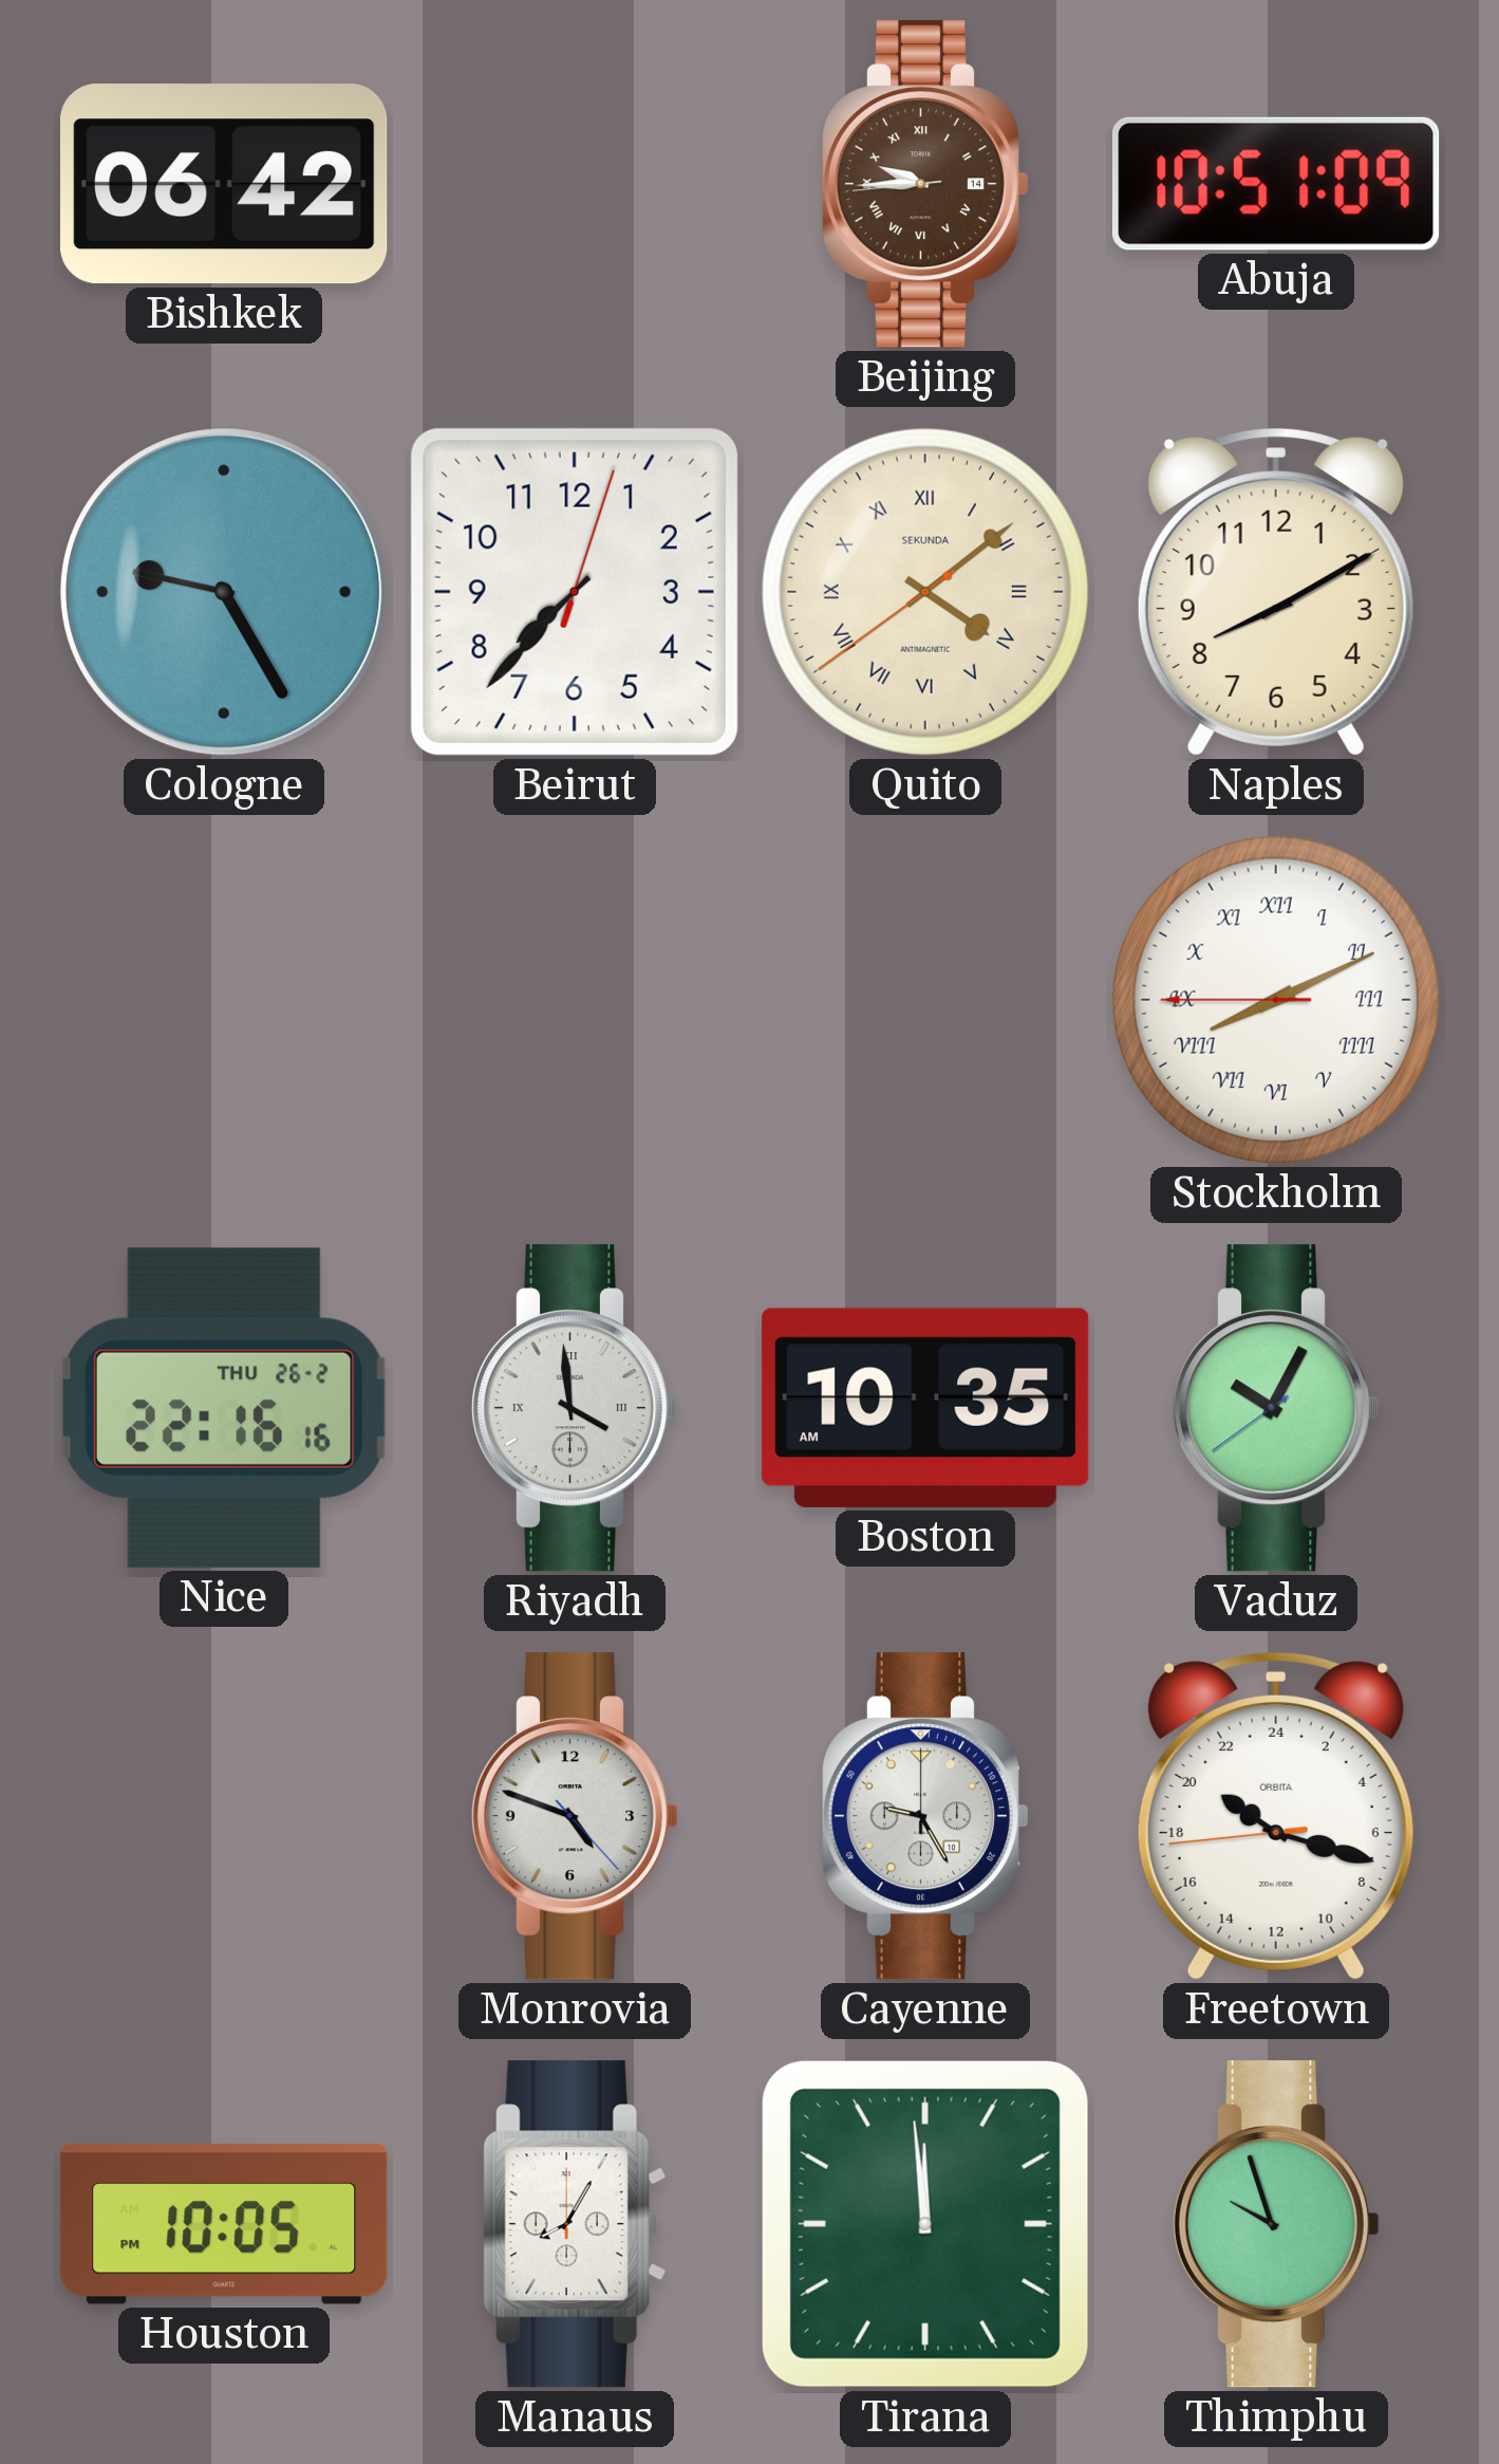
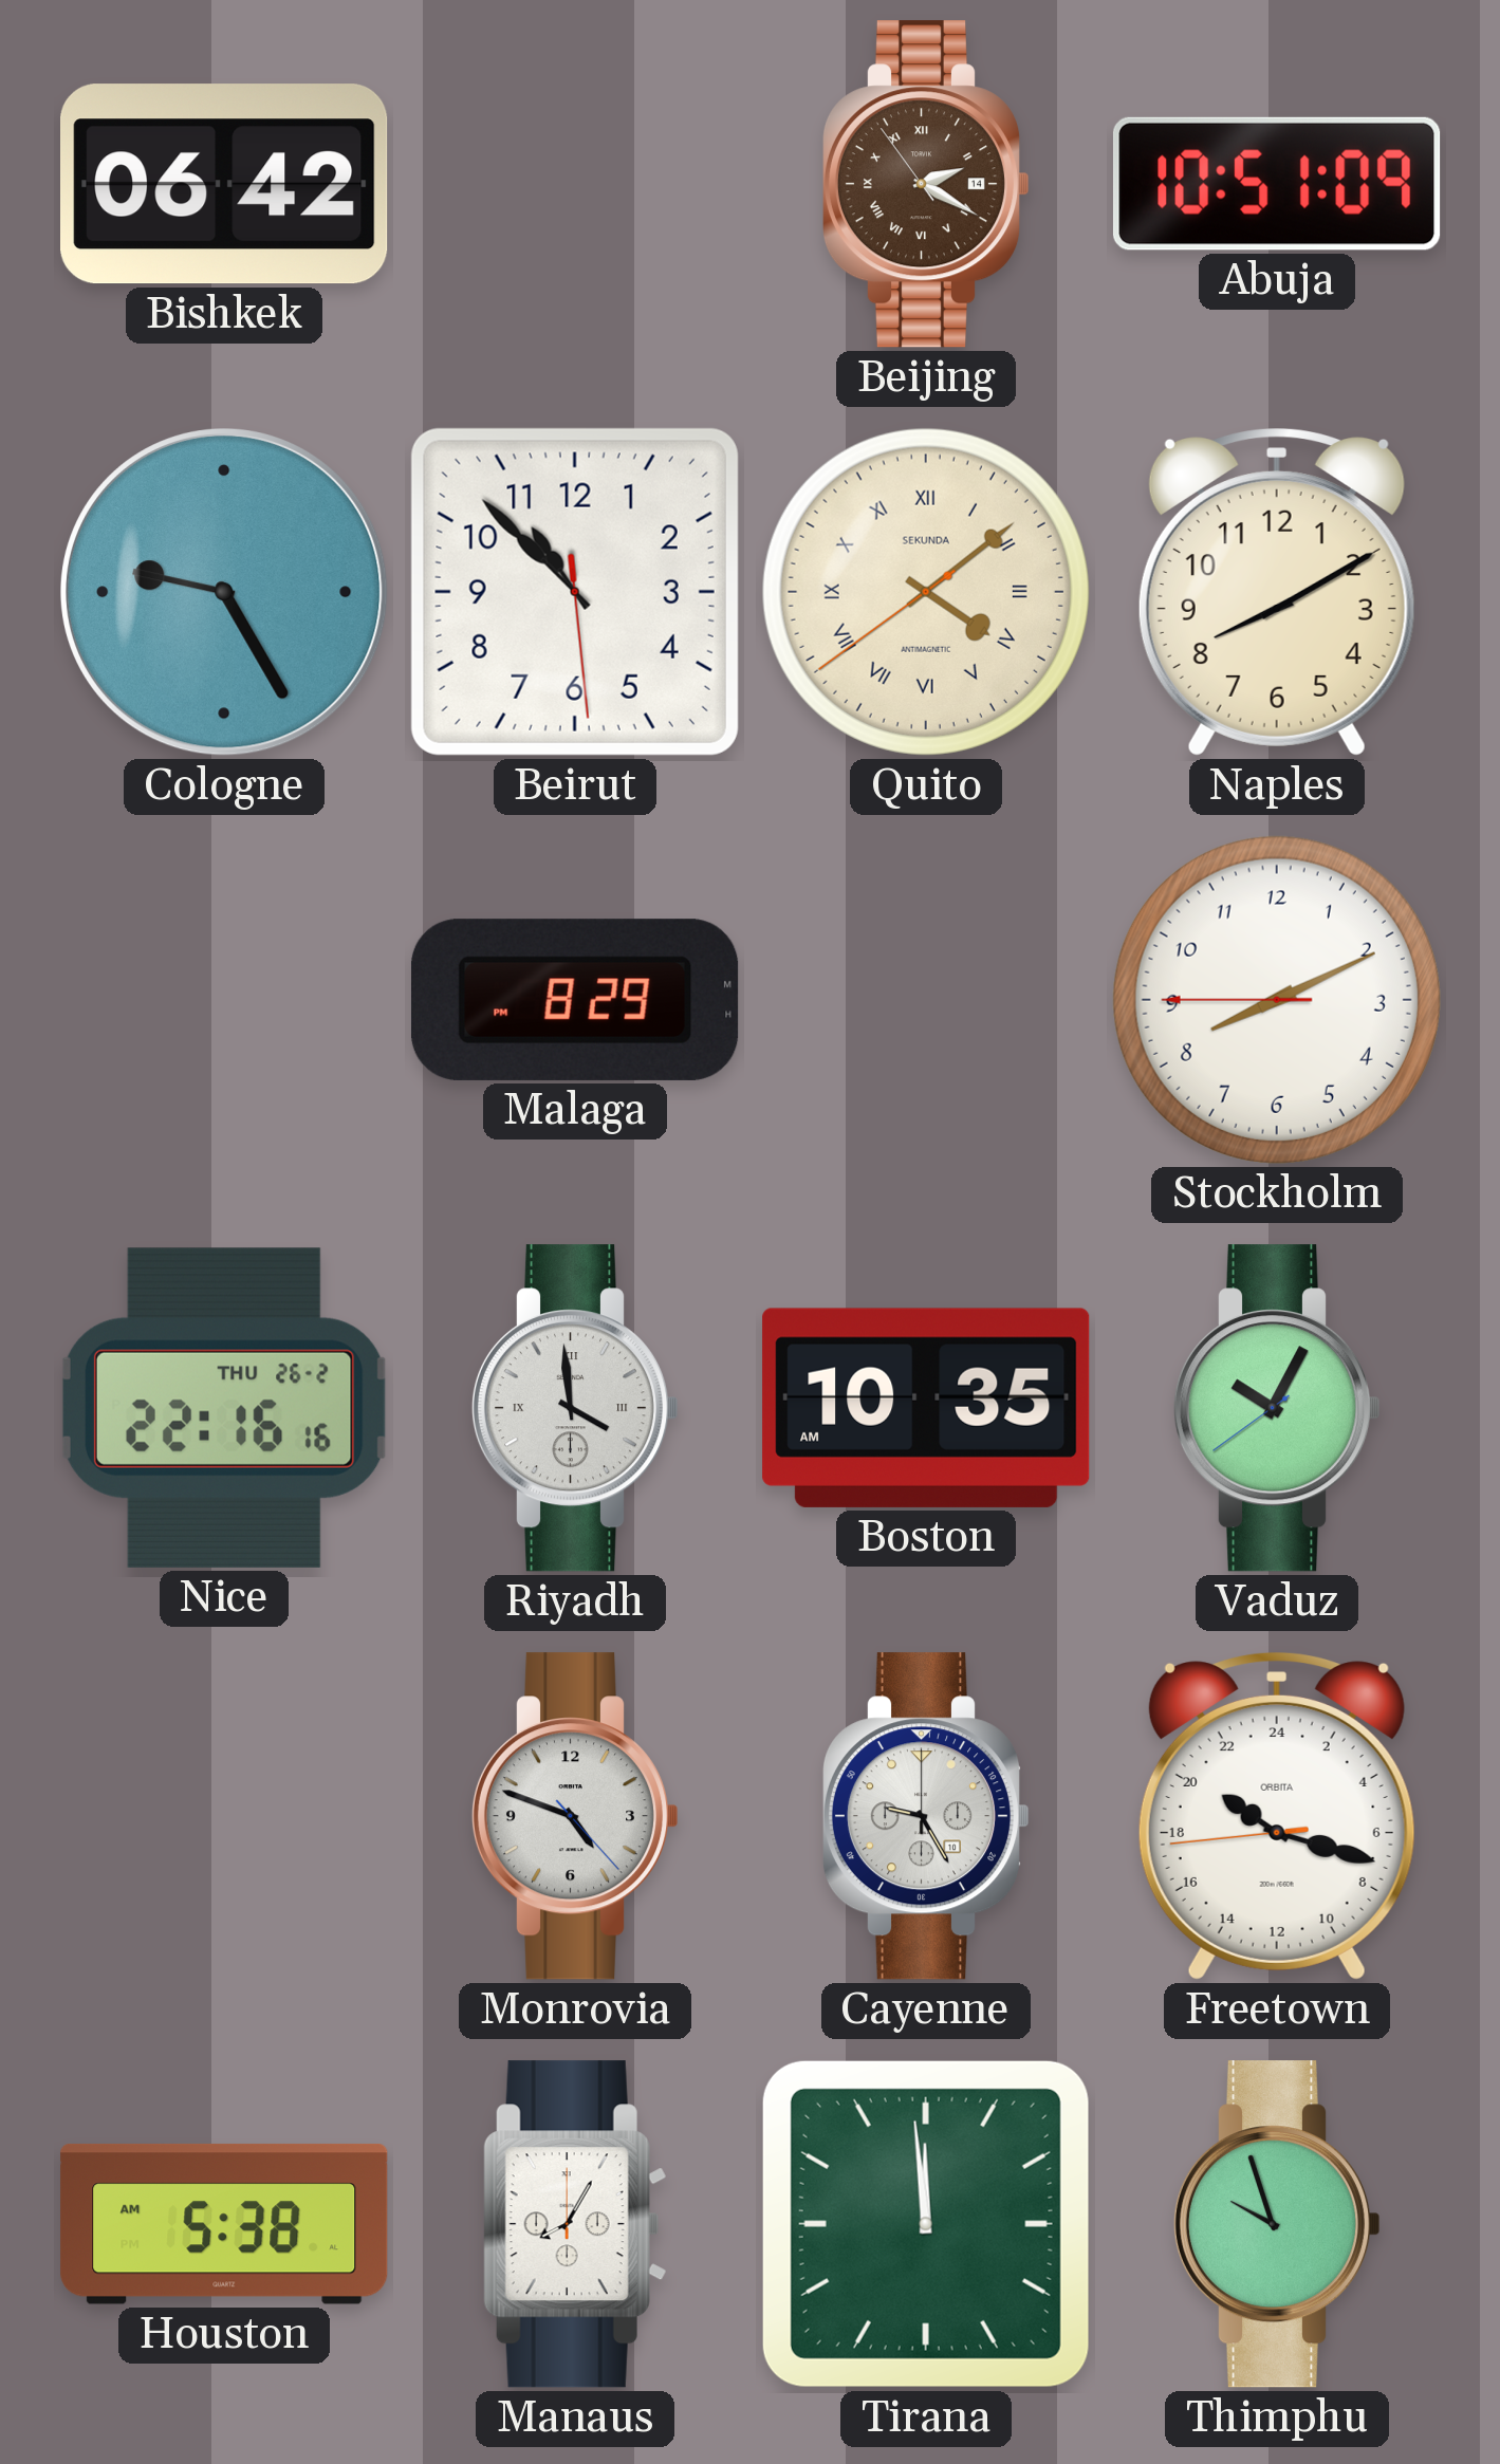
Beijing: 9:44 -> 2:19 (926, 184)
Beirut: 7:37 -> 10:52 (575, 592)
Malaga: none -> 8:29 (575, 1000)
Stockholm numerals: Roman -> Arabic (1277, 1000)
Houston: 10:05 -> 5:38 (224, 2224)
